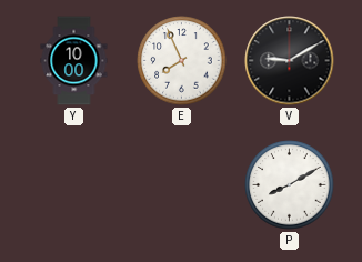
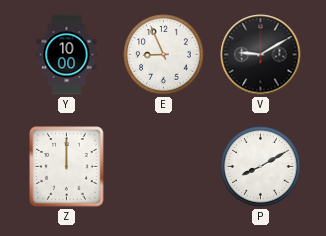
E: 7:56 -> 8:56 (164, 55)
Z: none -> 12:00 (67, 167)
